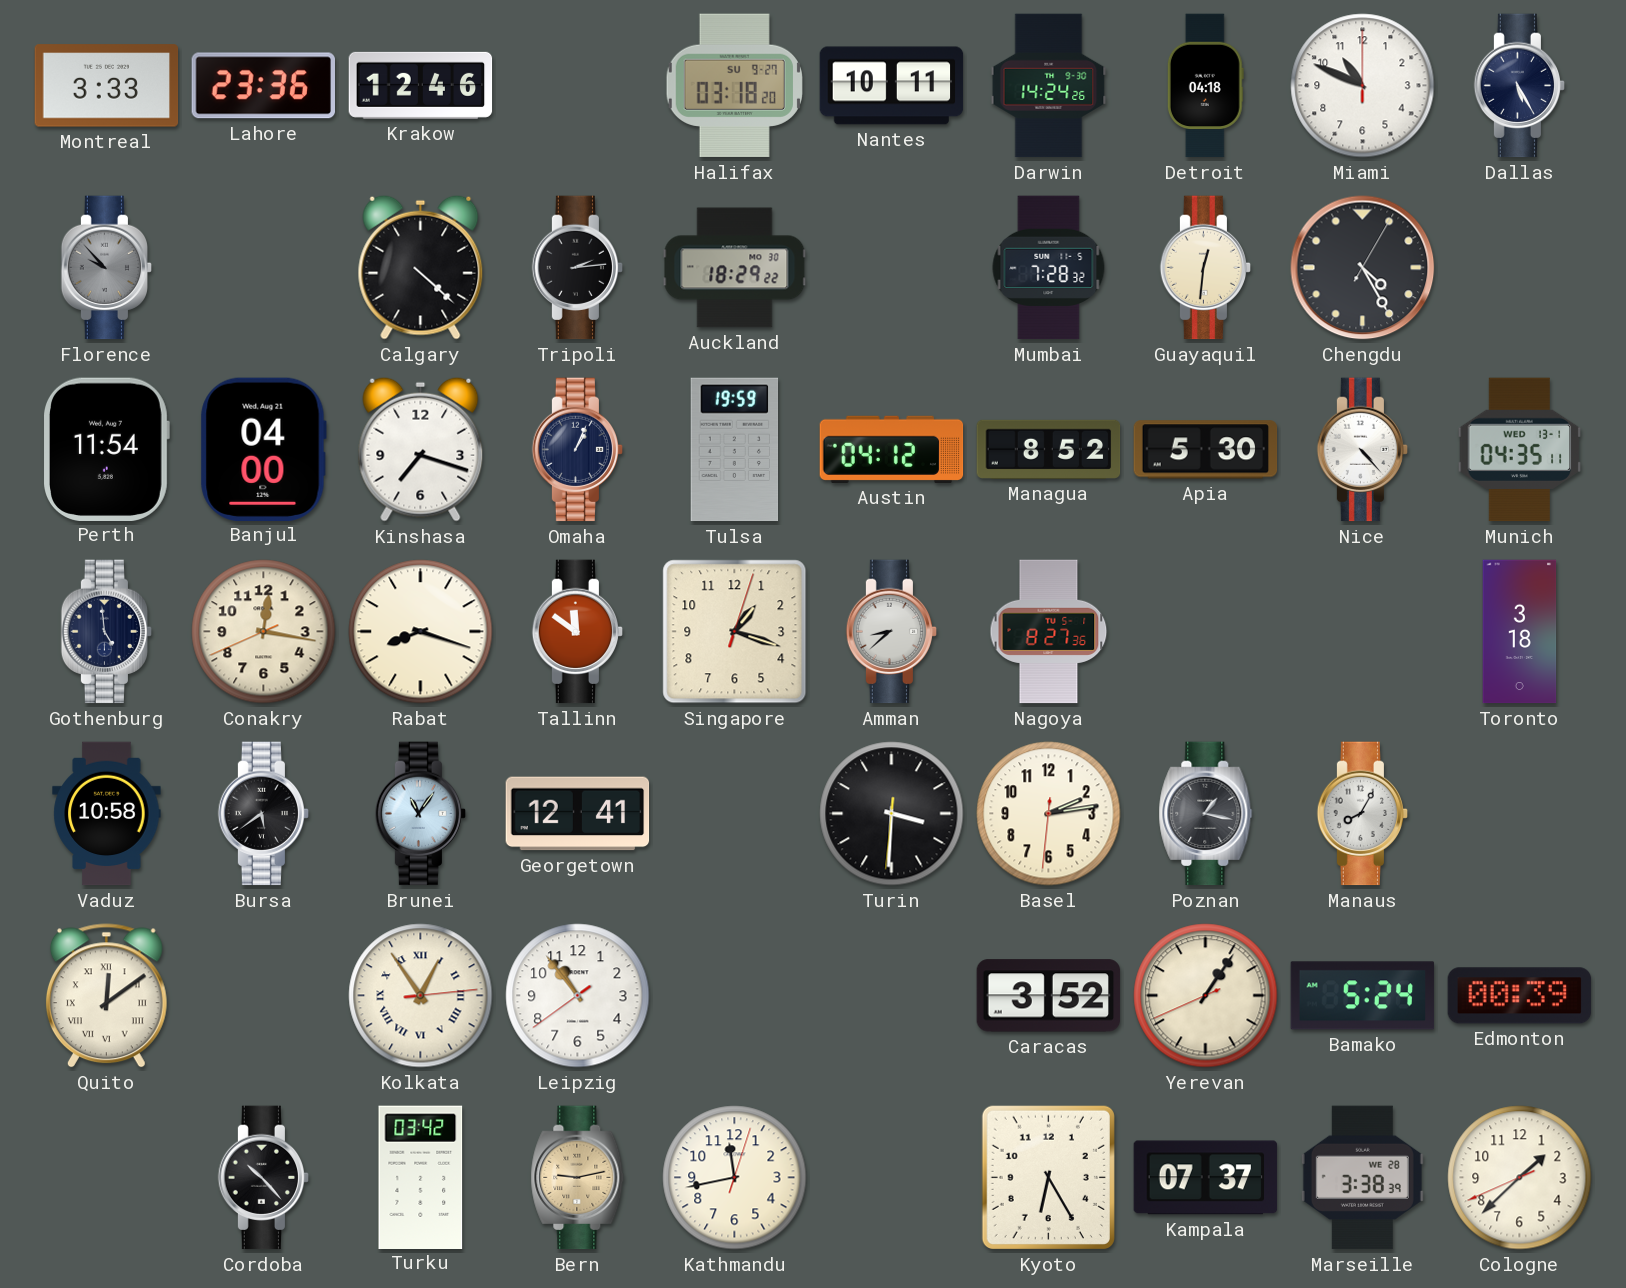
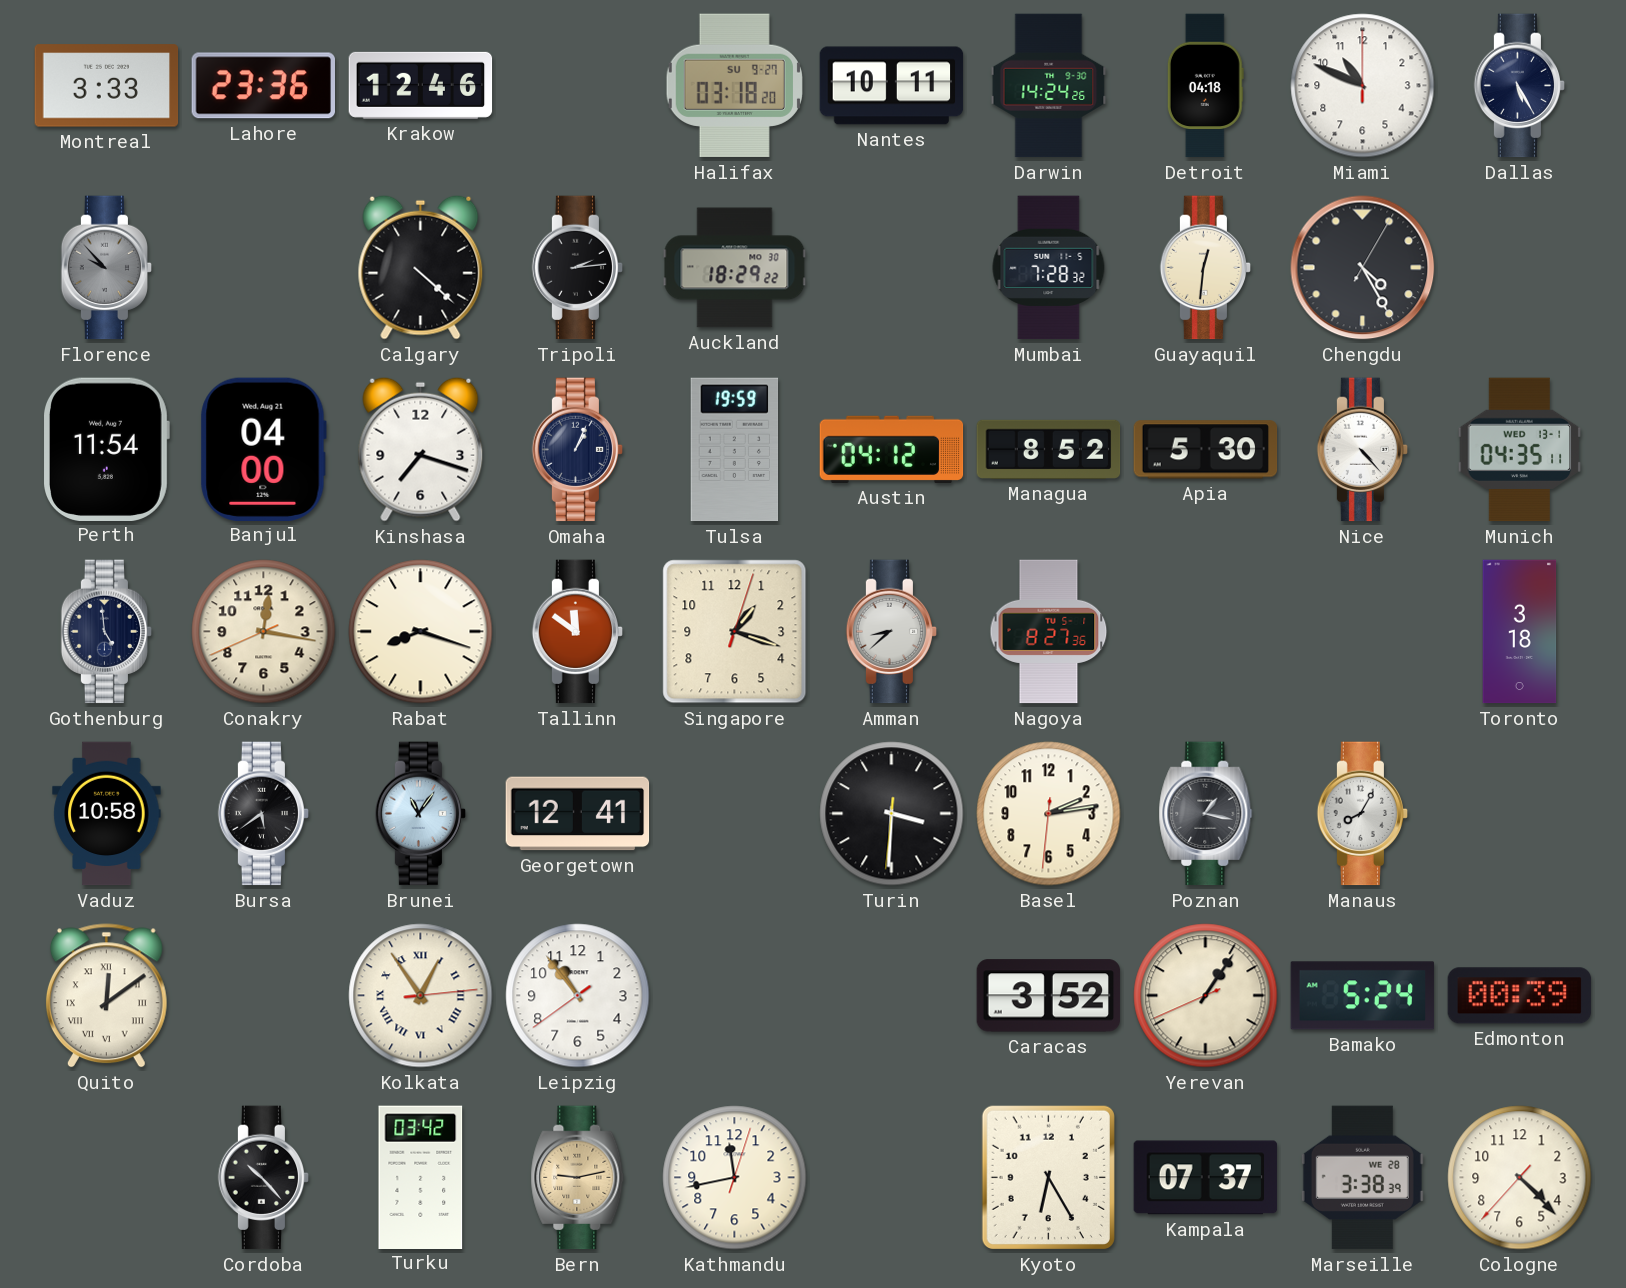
Cologne: 1:37 -> 4:22 (1520, 1178)
